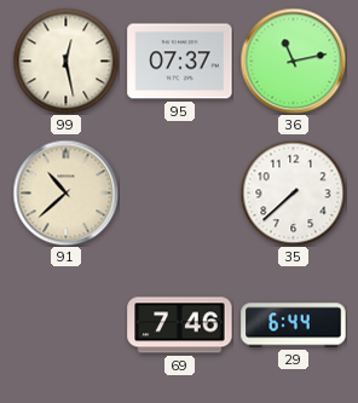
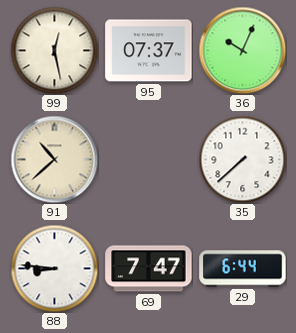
36: 11:13 -> 10:04 (242, 50)
88: none -> 8:46 (54, 268)
69: 7:46 -> 7:47 (149, 269)
